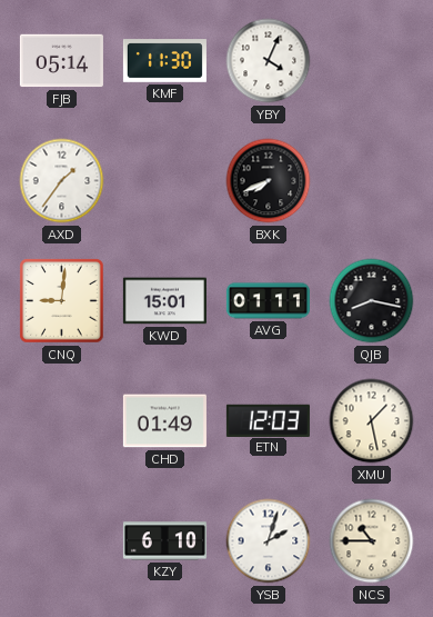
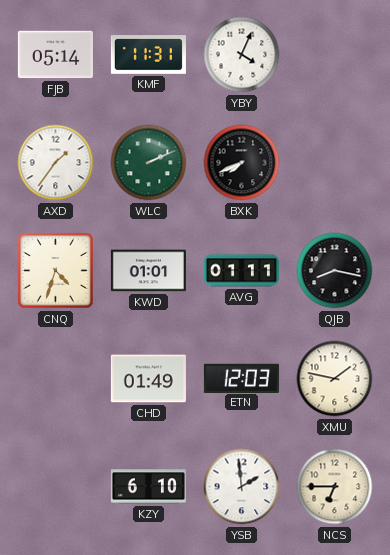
KMF: 11:30 -> 11:31 (148, 55)
WLC: none -> 2:11 (149, 163)
CNQ: 9:01 -> 4:33 (56, 271)
KWD: 15:01 -> 01:01 (148, 271)
XMU: 1:28 -> 1:47 (335, 379)
YSB: 2:03 -> 1:59 (242, 487)
NCS: 10:45 -> 6:45 (335, 487)
